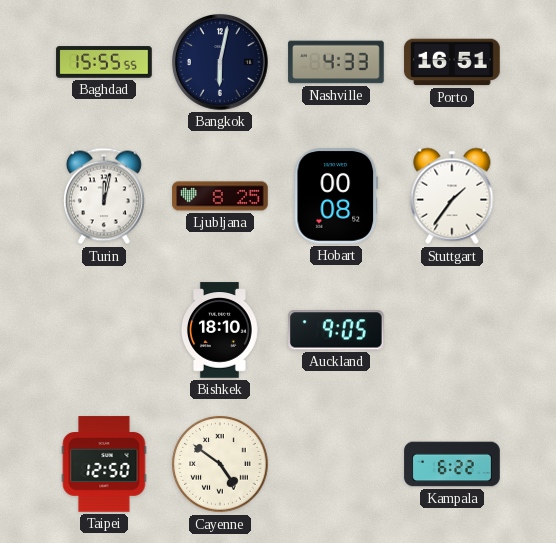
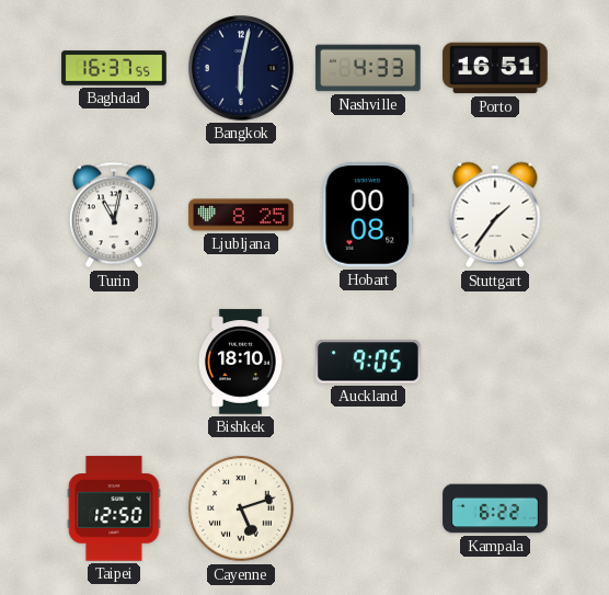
Baghdad: 15:55 -> 16:37 (114, 68)
Turin: 12:02 -> 11:02 (114, 215)
Cayenne: 4:51 -> 5:12 (241, 508)
